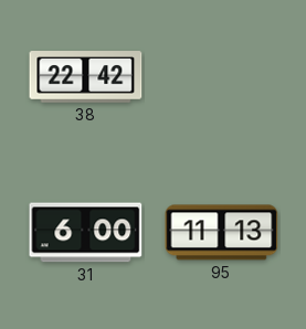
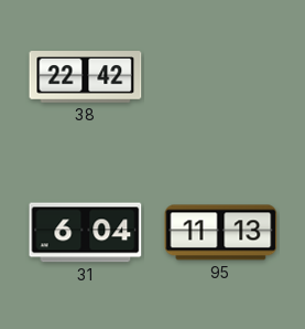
31: 6:00 -> 6:04 (86, 233)
